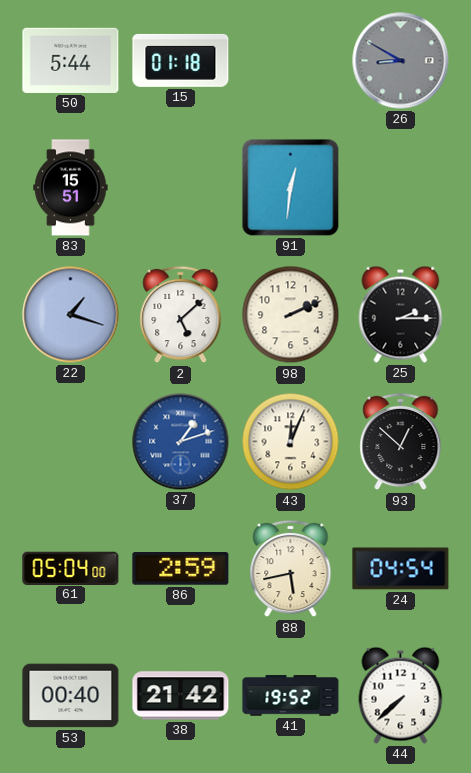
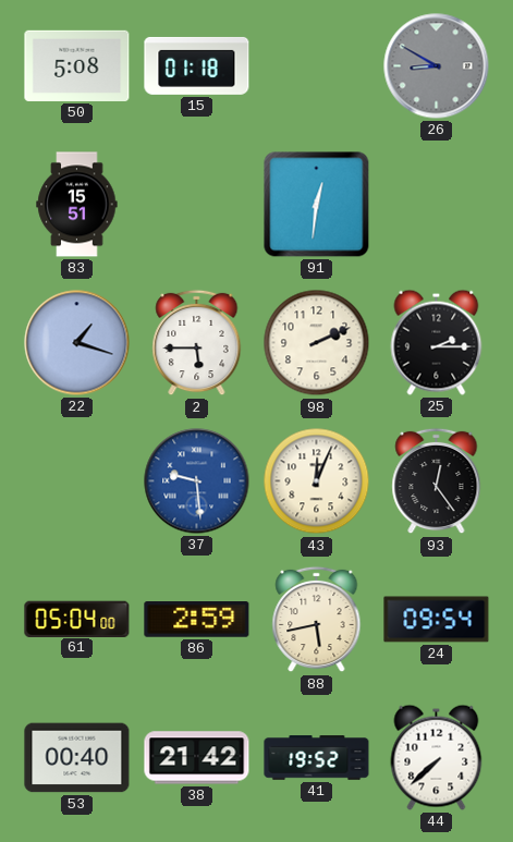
50: 5:44 -> 5:08 (77, 65)
2: 5:08 -> 5:45 (197, 343)
37: 1:12 -> 9:29 (197, 481)
93: 12:52 -> 12:24 (437, 481)
24: 04:54 -> 09:54 (437, 620)
